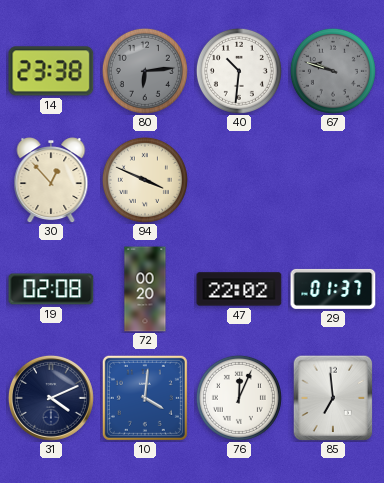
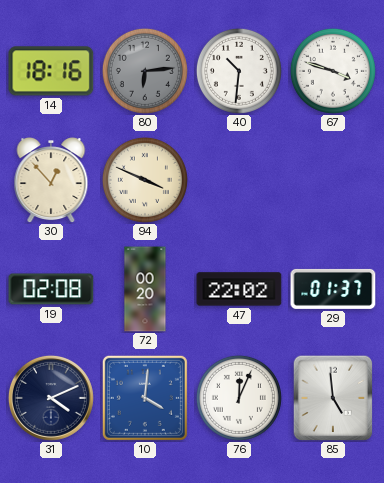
14: 23:38 -> 18:16 (51, 71)
67: 9:48 -> 3:48 (333, 71)
67 dial: grey -> white (333, 71)
85: 6:59 -> 4:59 (333, 398)
